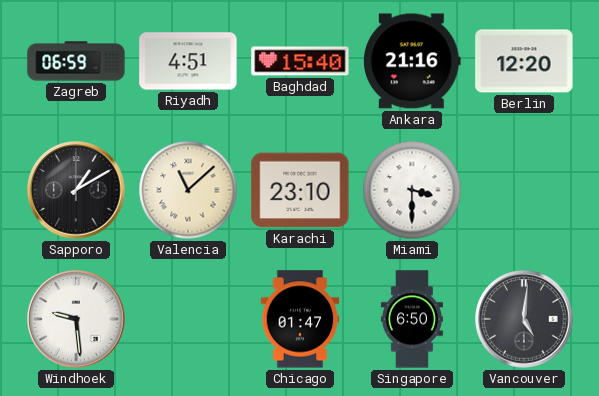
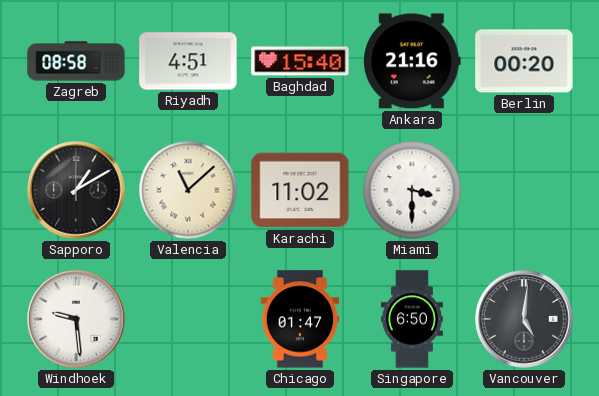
Zagreb: 06:59 -> 08:58 (76, 61)
Berlin: 12:20 -> 00:20 (524, 61)
Karachi: 23:10 -> 11:02 (300, 190)
